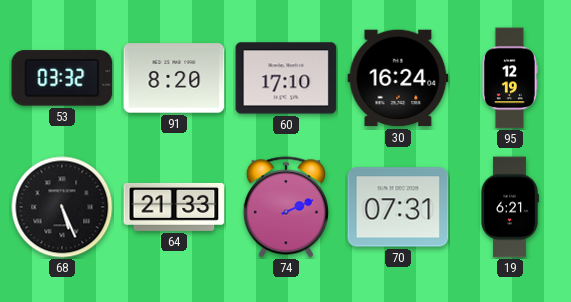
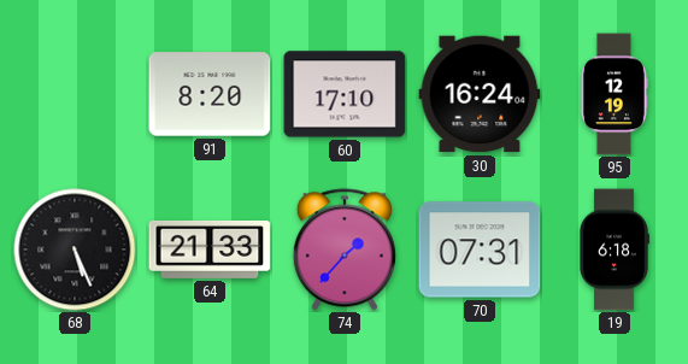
53: 03:32 -> none (62, 78)
74: 2:11 -> 1:37 (345, 249)
19: 6:21 -> 6:18 (615, 249)
